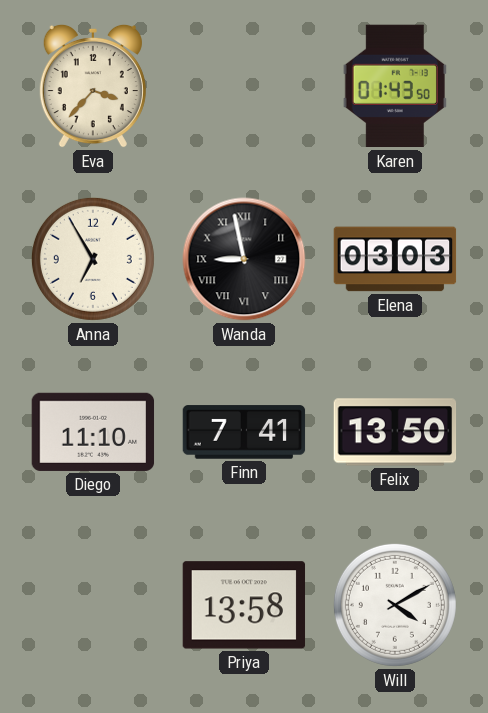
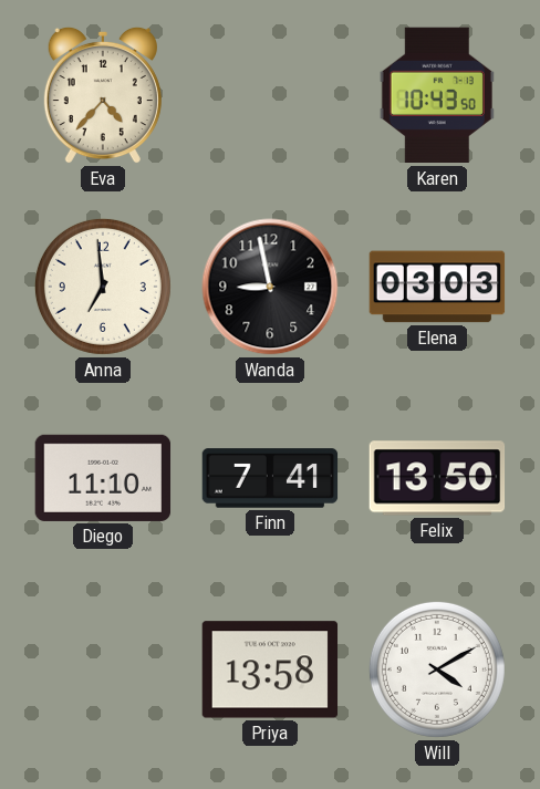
Eva: 3:37 -> 4:37 (103, 95)
Karen: 01:43 -> 10:43 (437, 95)
Anna: 6:55 -> 6:59 (103, 287)
Wanda numerals: Roman -> Arabic (270, 287)
